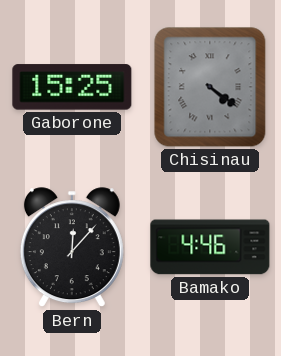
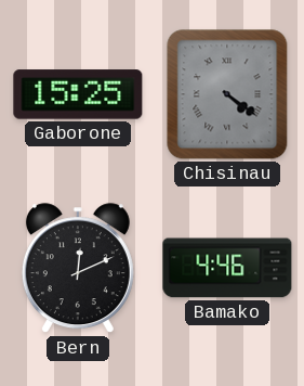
Bern: 12:07 -> 12:11 (78, 269)
